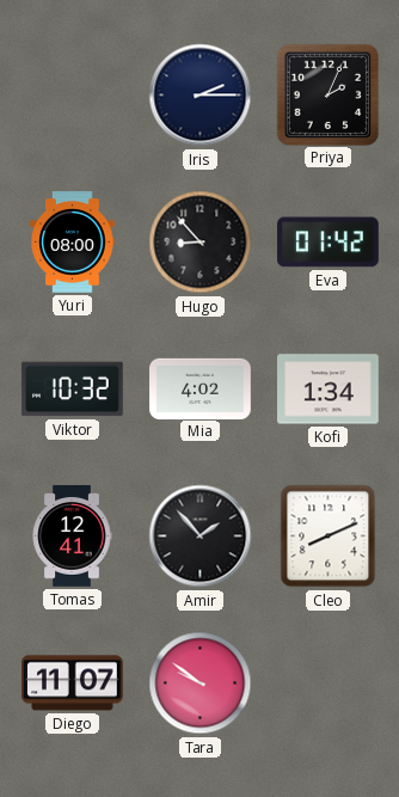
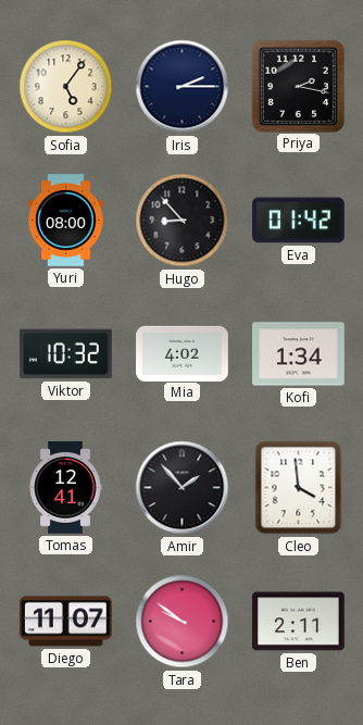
Sofia: none -> 5:06 (66, 87)
Priya: 2:04 -> 2:17 (298, 86)
Cleo: 8:11 -> 3:59 (299, 488)
Ben: none -> 2:11 (299, 622)
